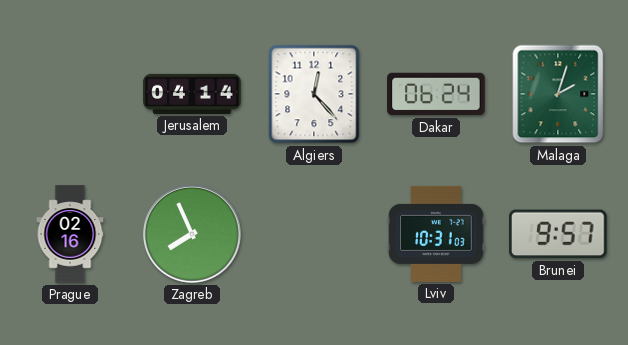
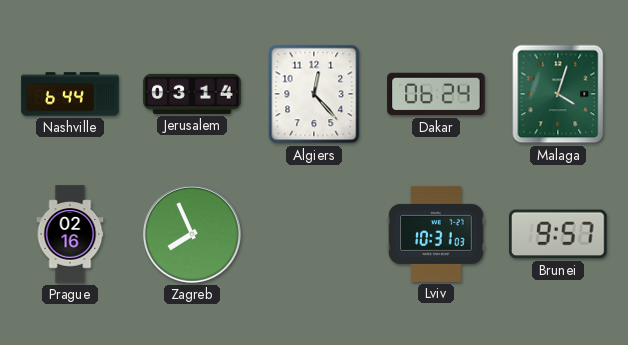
Nashville: none -> 6:44 (70, 94)
Jerusalem: 04:14 -> 03:14 (192, 94)
Malaga: 2:03 -> 4:03 (558, 94)
